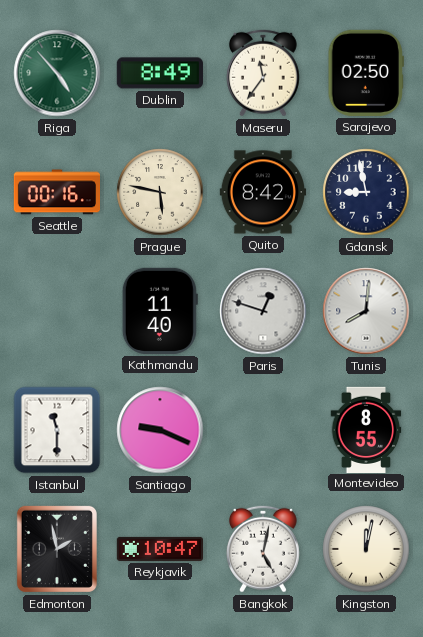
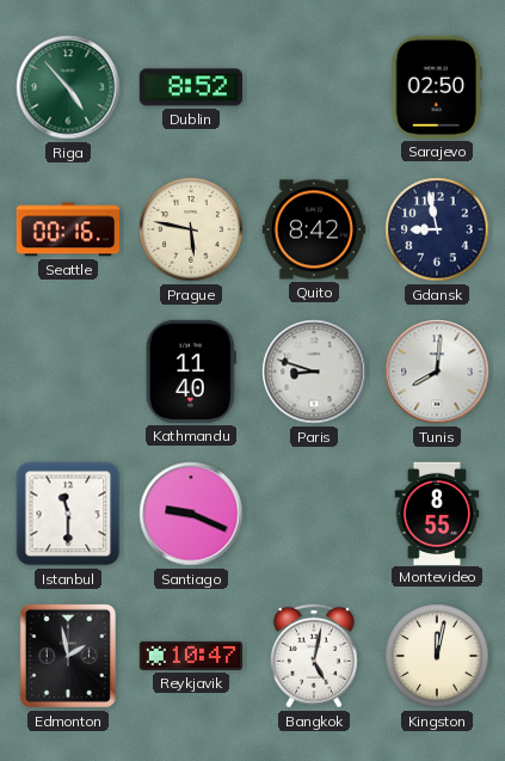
Dublin: 8:49 -> 8:52 (191, 87)
Maseru: 11:36 -> none (263, 73)
Paris: 12:48 -> 8:48 (314, 372)
